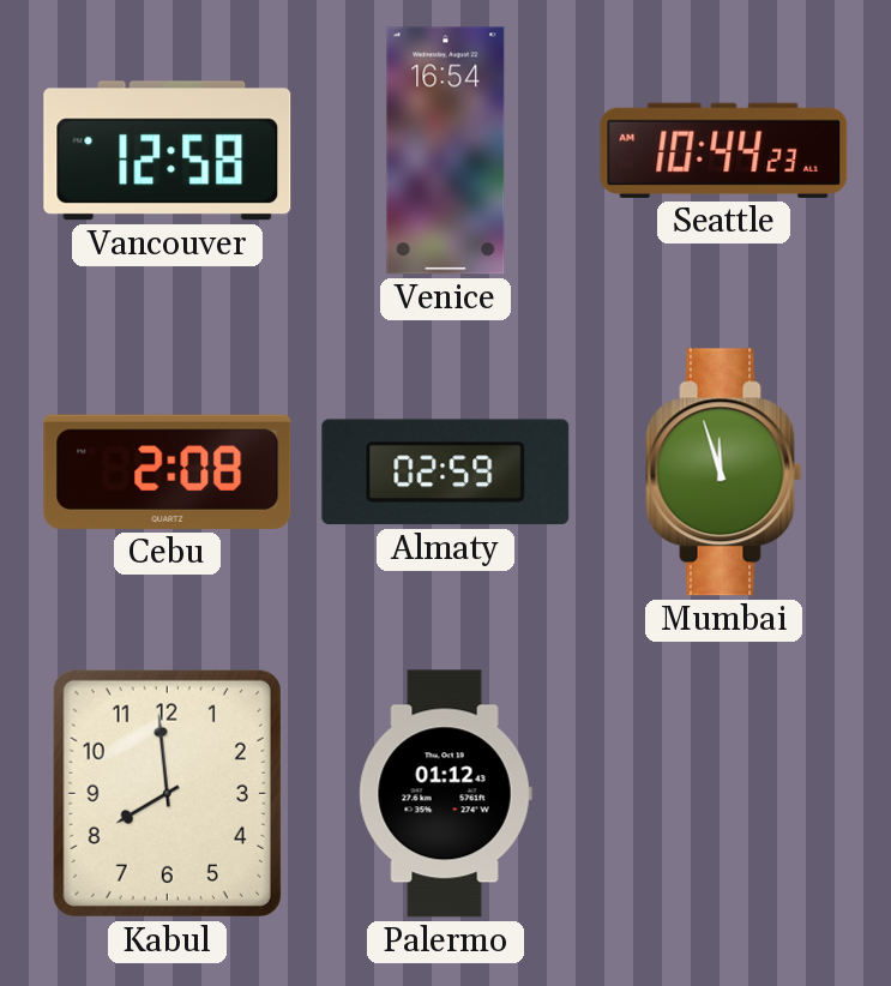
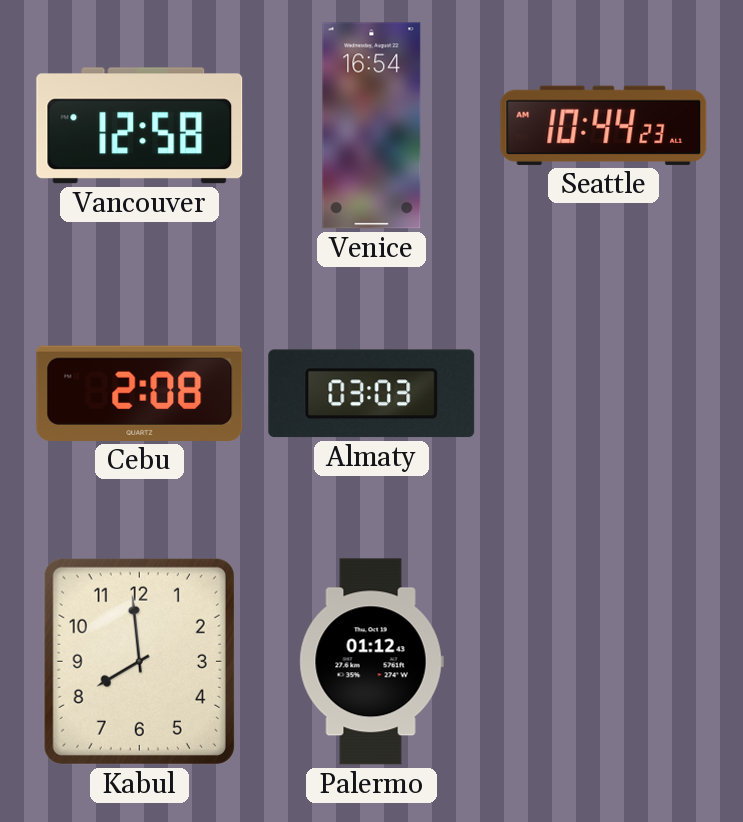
Almaty: 02:59 -> 03:03 (372, 394)
Mumbai: 11:57 -> none (724, 473)
